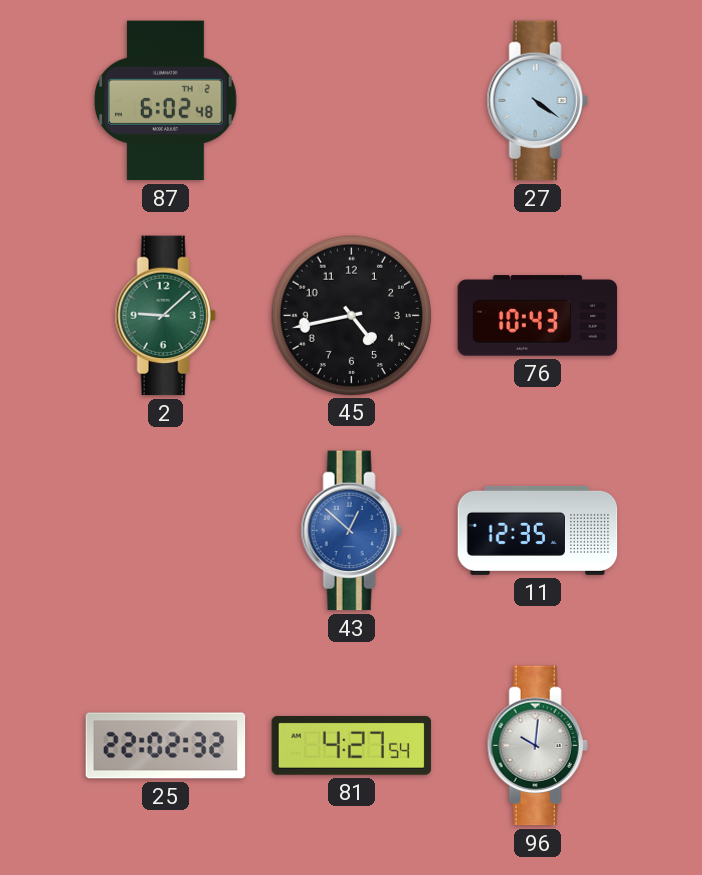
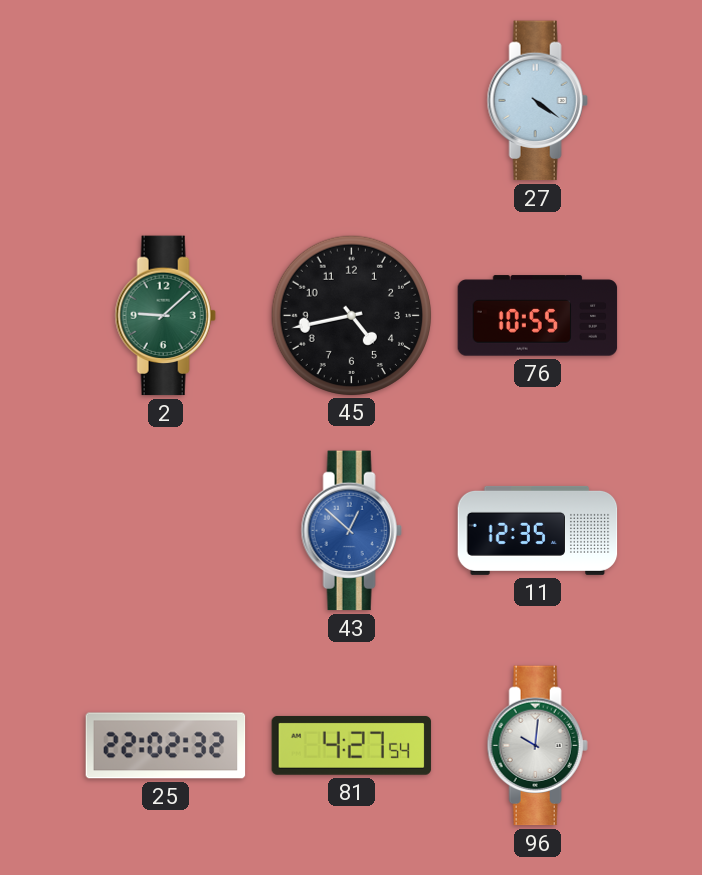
87: 6:02 -> none (165, 101)
76: 10:43 -> 10:55 (538, 316)
